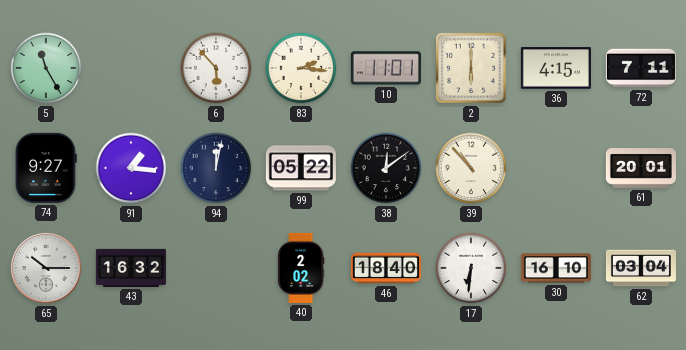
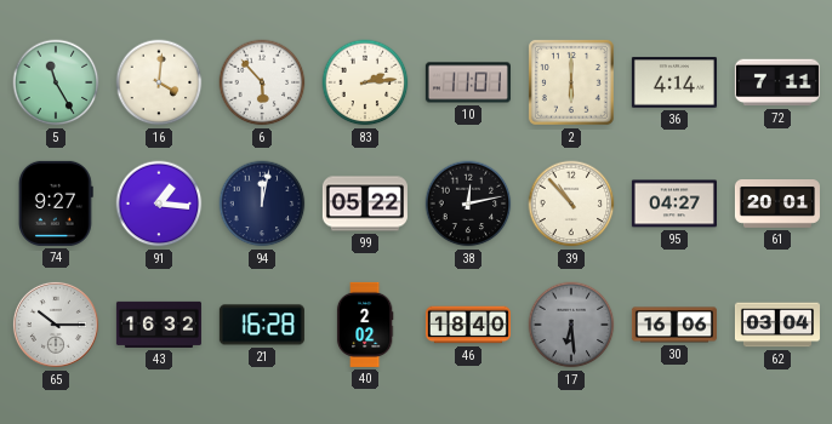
16: none -> 4:01 (159, 82)
83: 2:16 -> 2:14 (365, 82)
36: 4:15 -> 4:14 (674, 82)
38: 12:09 -> 12:13 (468, 204)
95: none -> 04:27 (674, 204)
21: none -> 16:28 (262, 325)
17: 6:31 -> 6:29 (571, 325)
17 dial: white -> grey (571, 325)
30: 16:10 -> 16:06 (674, 325)
